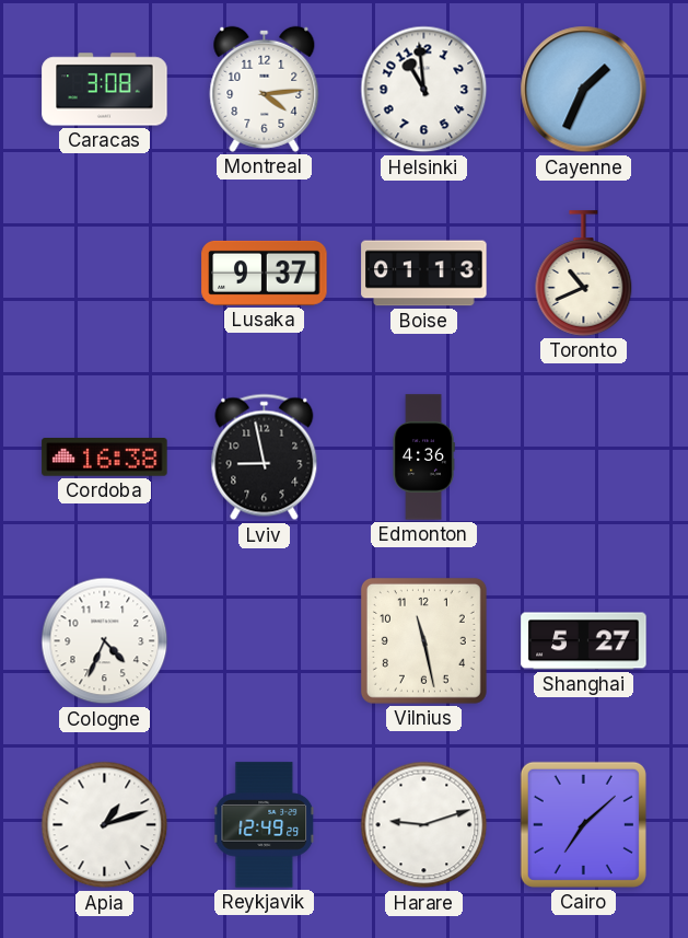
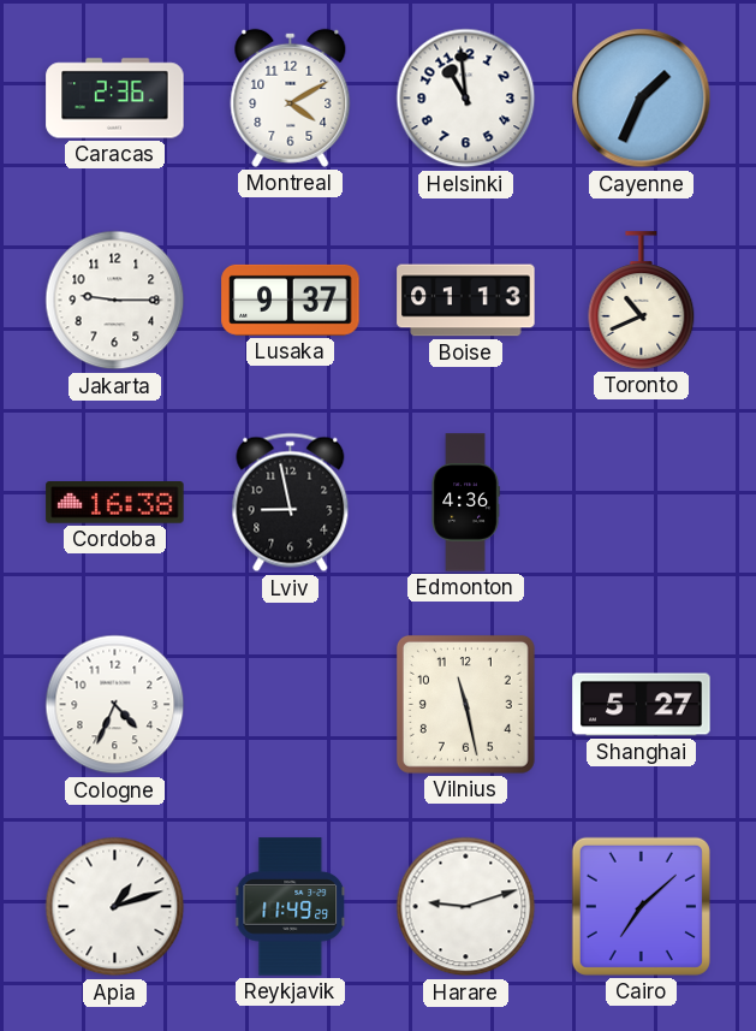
Caracas: 3:08 -> 2:36 (115, 99)
Montreal: 4:14 -> 4:10 (291, 97)
Jakarta: none -> 9:15 (115, 301)
Reykjavik: 12:49 -> 11:49 (291, 907)
